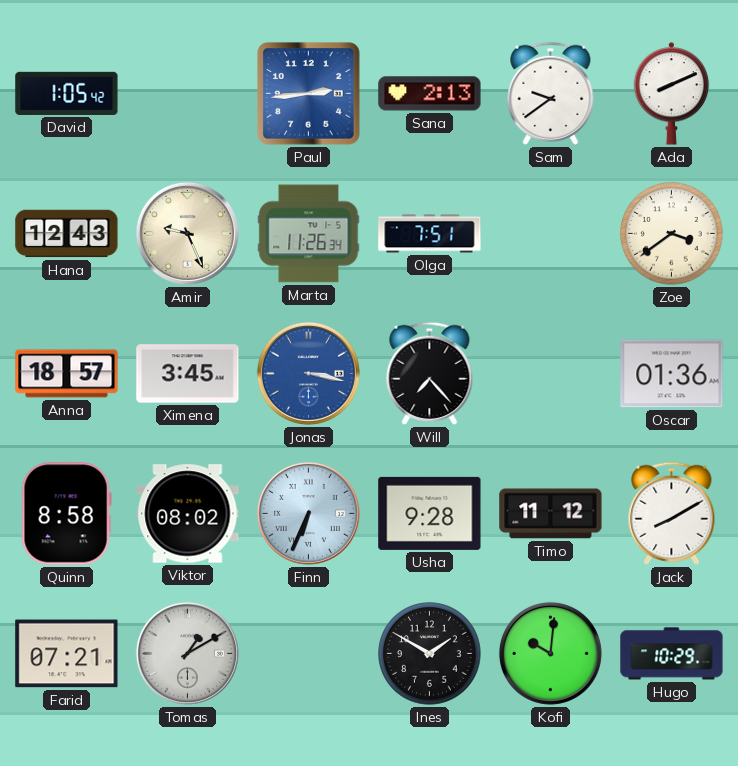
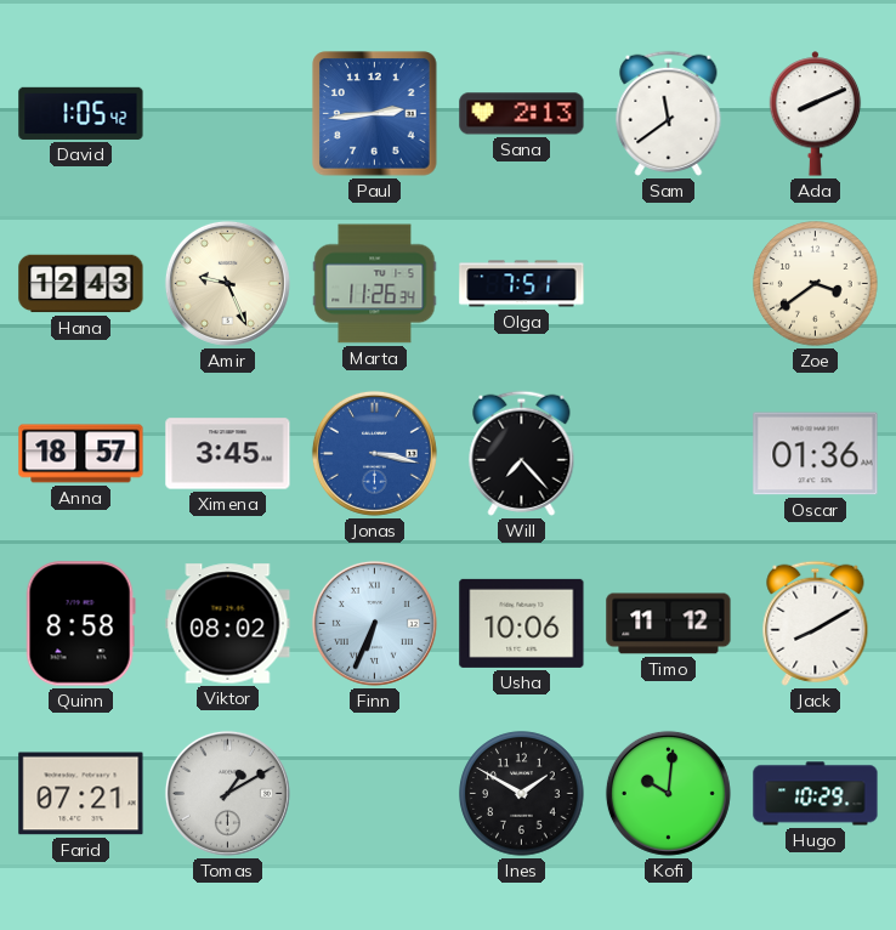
Sam: 9:39 -> 11:39 (669, 113)
Usha: 9:28 -> 10:06 (522, 623)
